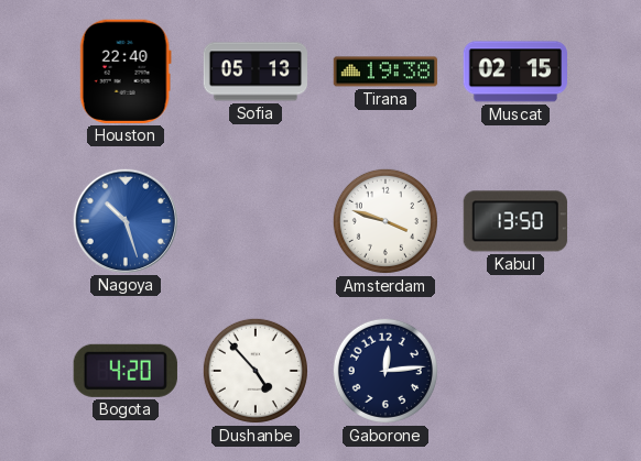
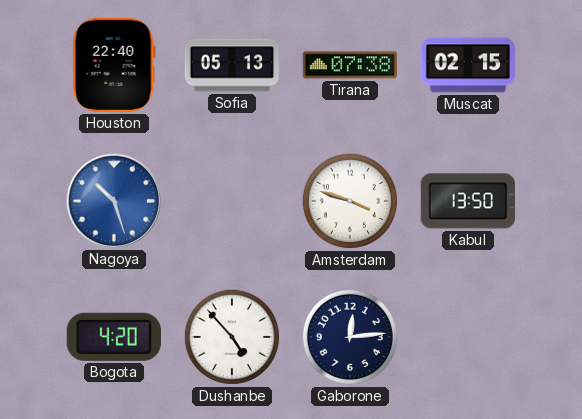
Tirana: 19:38 -> 07:38 (350, 65)
